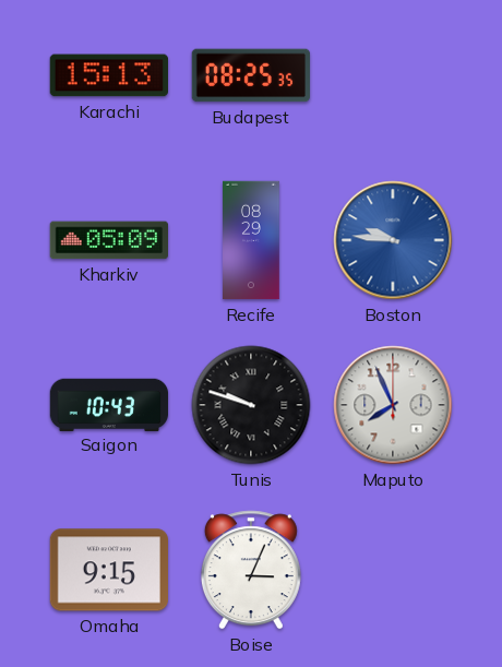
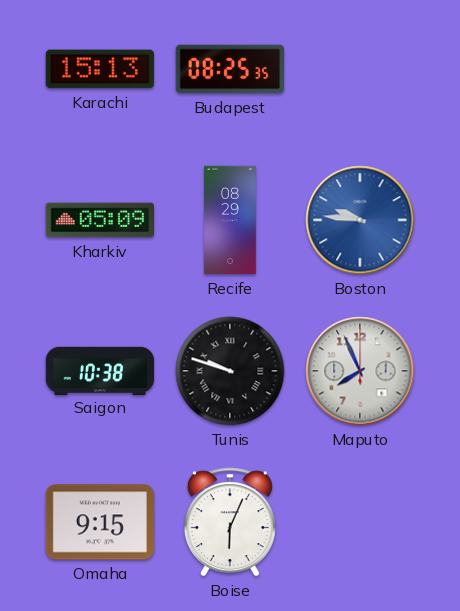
Saigon: 10:43 -> 10:38 (100, 370)
Boise: 3:04 -> 6:04 (230, 522)
